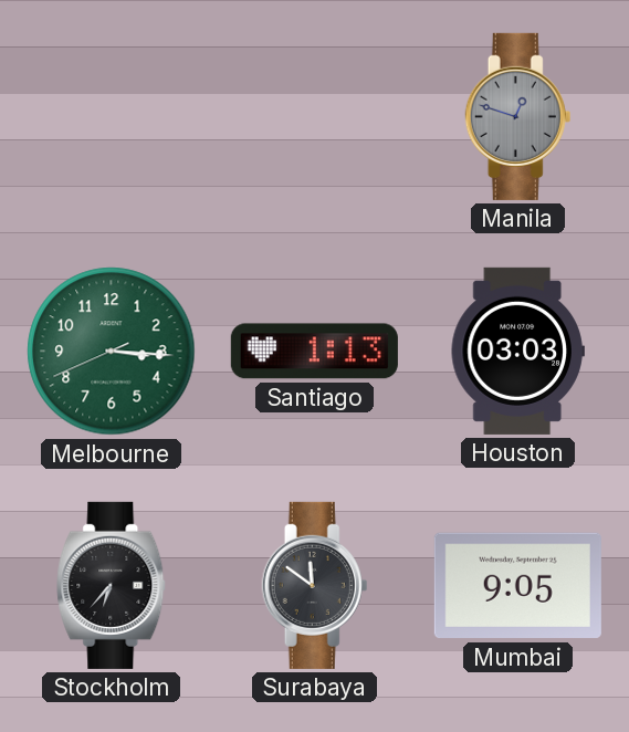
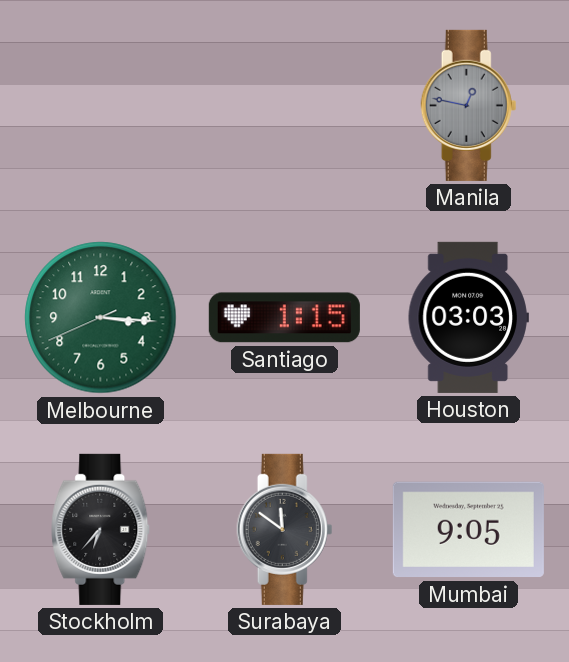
Manila: 12:48 -> 12:47 (469, 105)
Santiago: 1:13 -> 1:15 (284, 318)
